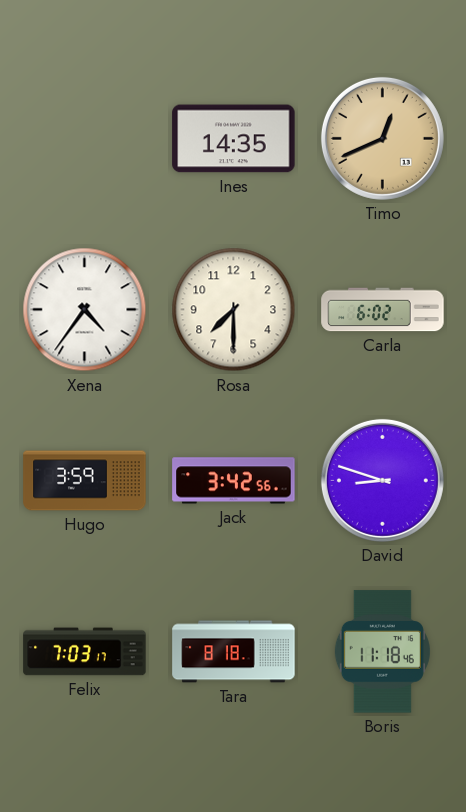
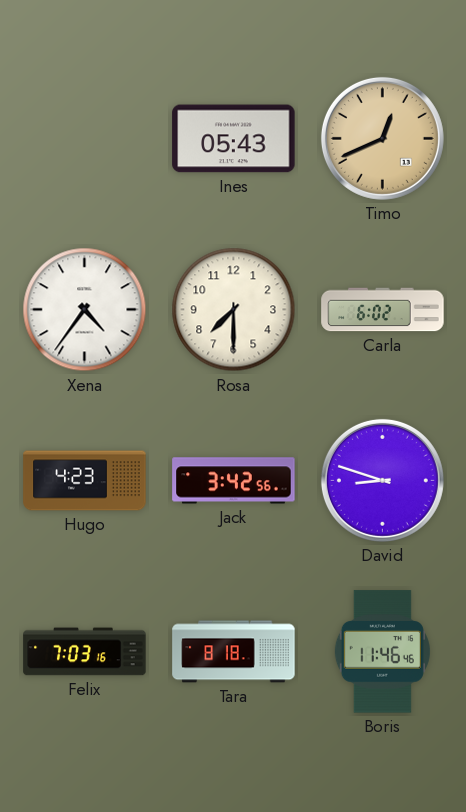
Ines: 14:35 -> 05:43 (234, 139)
Hugo: 3:59 -> 4:23 (85, 481)
Felix: 7:03:17 -> 7:03:16 (85, 652)
Boris: 11:18 -> 11:46 (382, 652)
